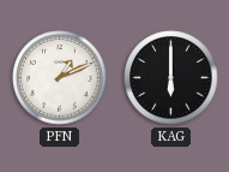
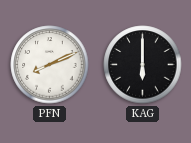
PFN: 1:11 -> 8:11 (50, 65)
